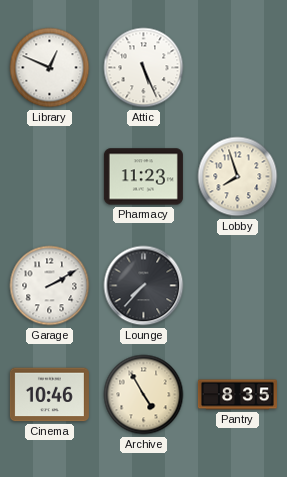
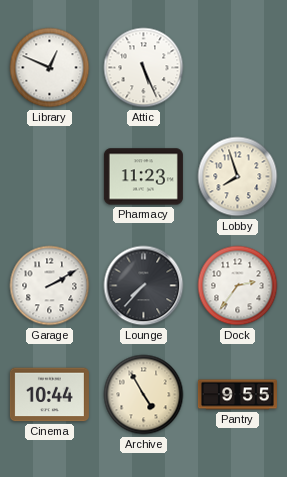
Dock: none -> 2:36 (238, 286)
Cinema: 10:46 -> 10:44 (49, 395)
Pantry: 8:35 -> 9:55 (237, 395)
